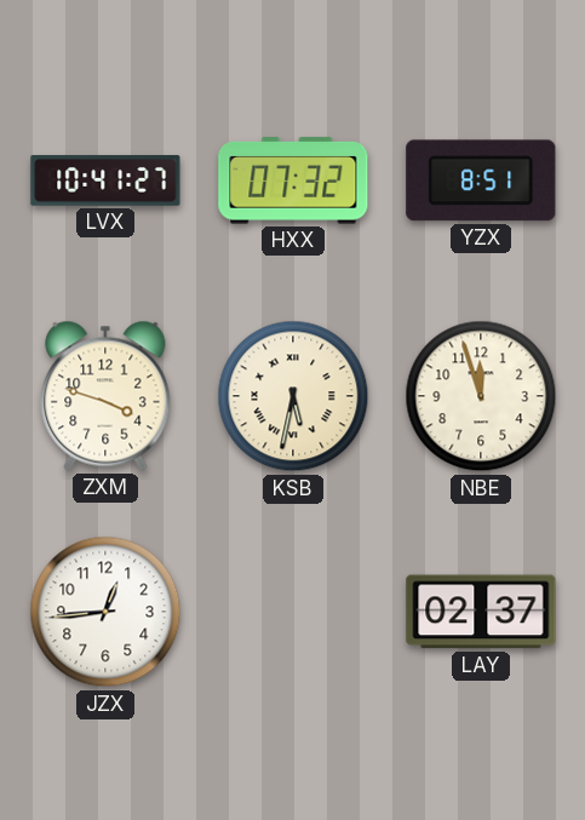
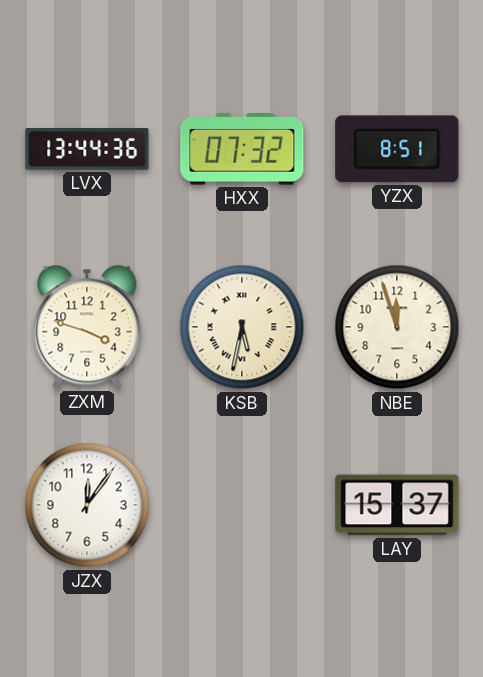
LVX: 10:41 -> 13:44 (87, 149)
JZX: 12:44 -> 12:06 (87, 505)
LAY: 02:37 -> 15:37 (397, 505)
